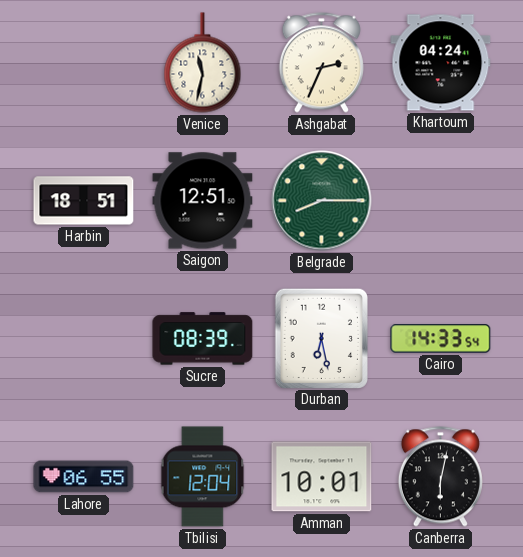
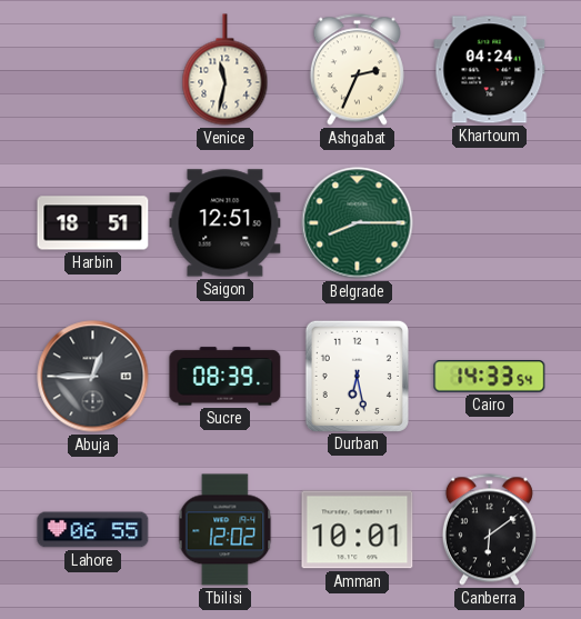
Abuja: none -> 12:45 (93, 377)
Tbilisi: 12:04 -> 12:02 (226, 530)
Canberra: 6:02 -> 6:09 (489, 530)
